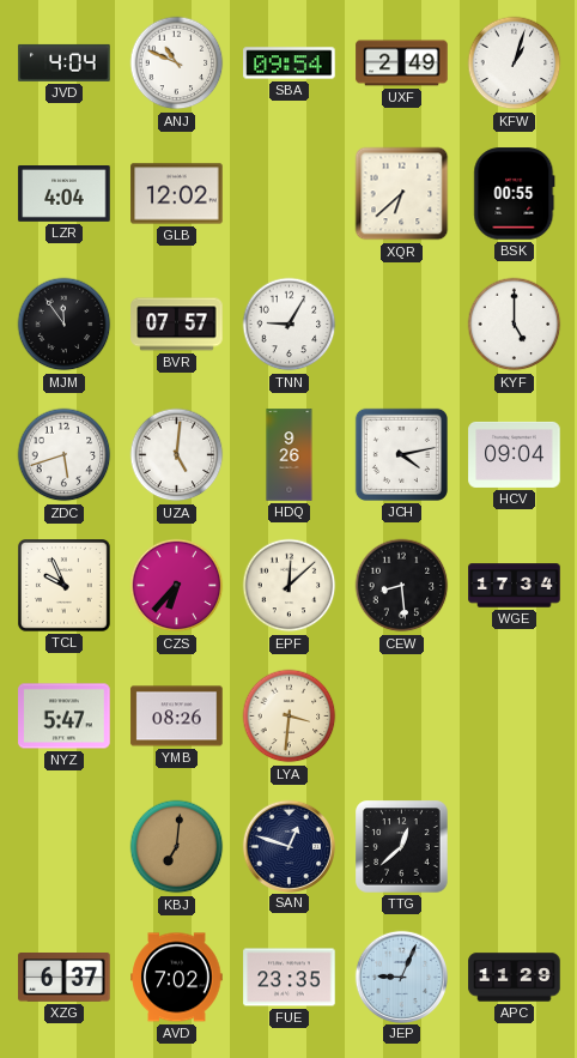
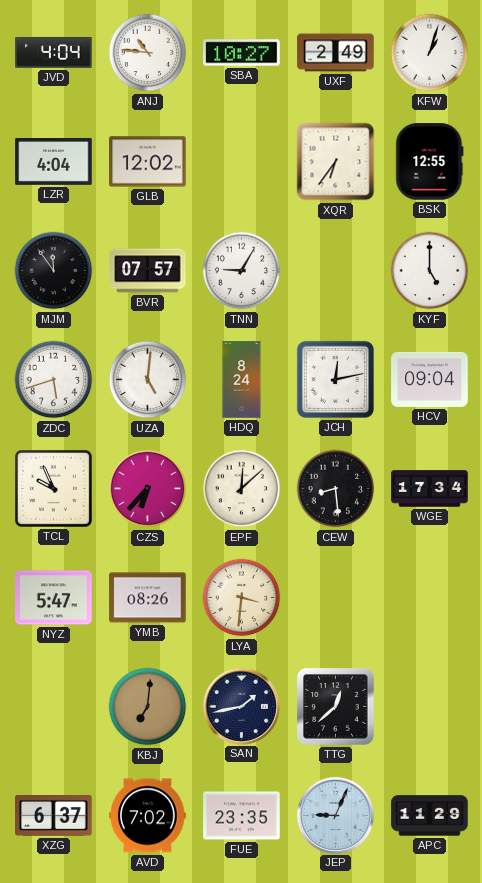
ANJ: 10:49 -> 10:46 (148, 53)
SBA: 09:54 -> 10:27 (242, 53)
XQR: 6:38 -> 6:36 (336, 162)
BSK: 00:55 -> 12:55 (430, 162)
HDQ: 9:26 -> 8:24 (242, 380)
JCH: 4:13 -> 12:13 (335, 379)
SAN: 12:48 -> 1:43 (241, 706)
